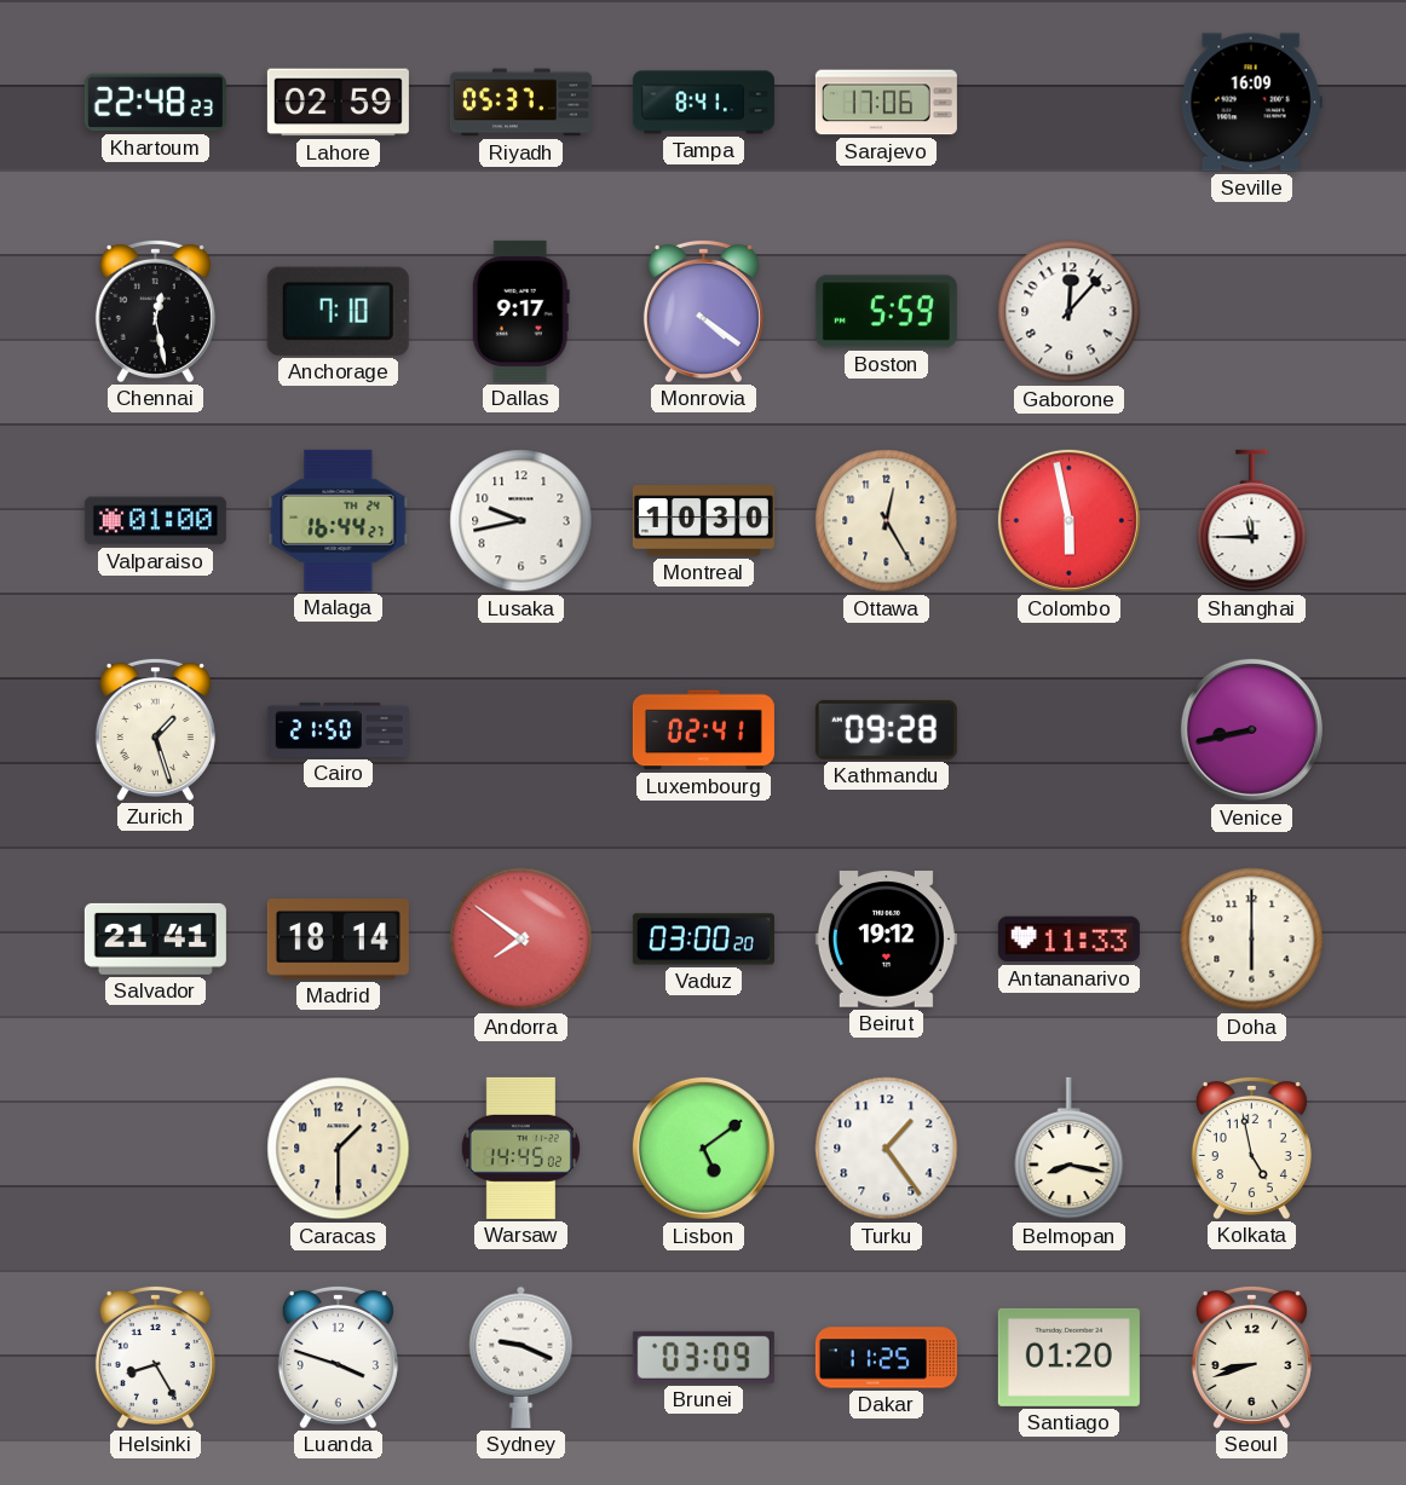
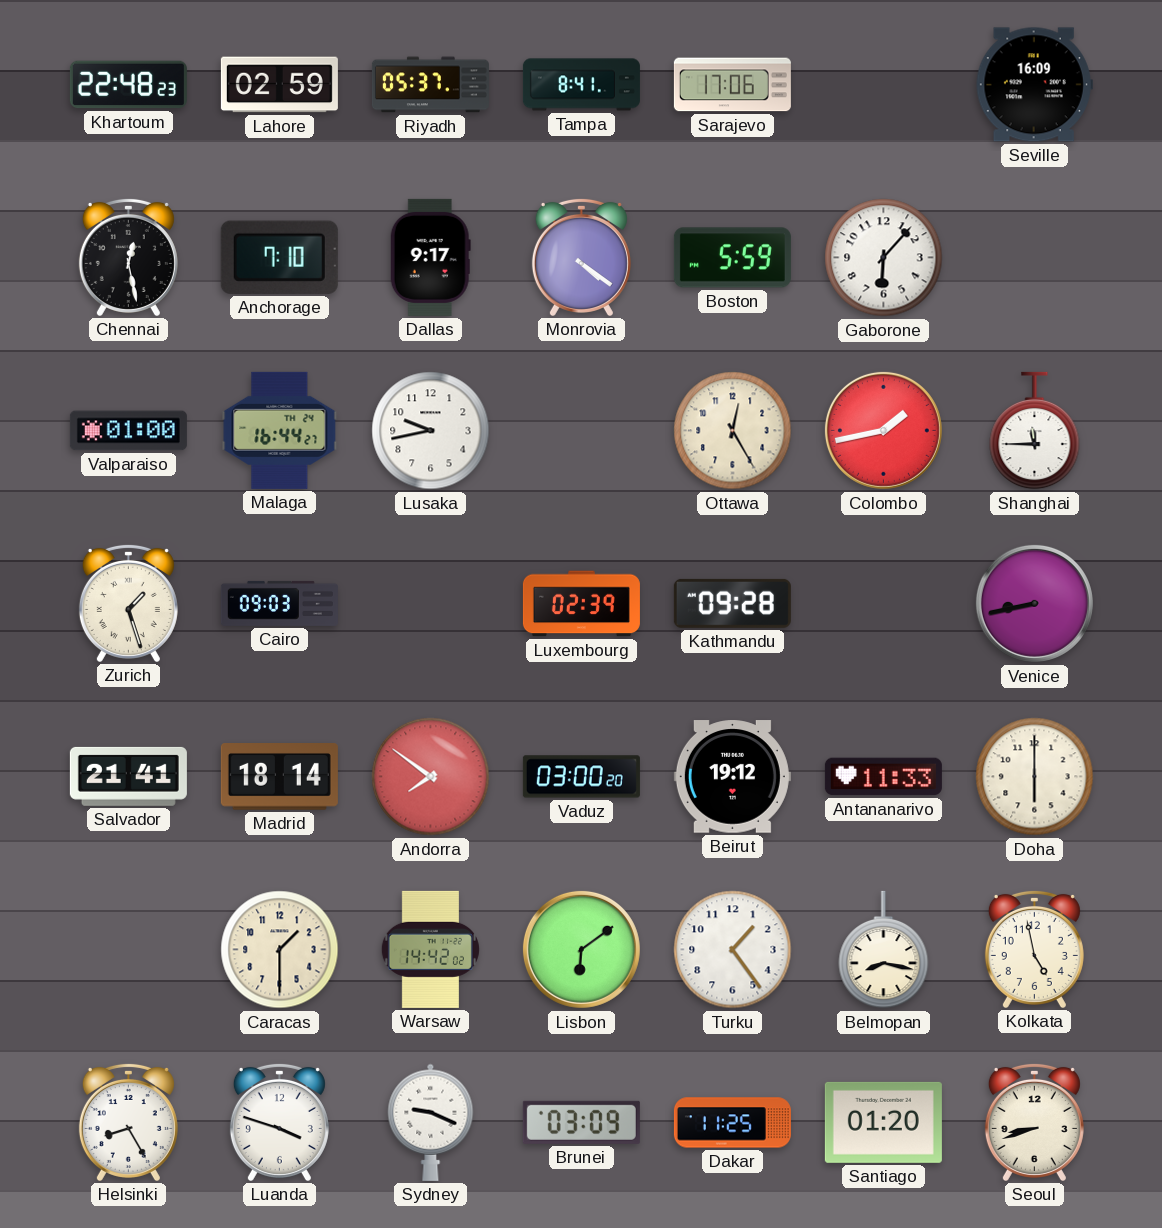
Gaborone: 12:07 -> 6:07 (884, 258)
Montreal: 10:30 -> none (703, 521)
Colombo: 5:58 -> 1:43 (883, 430)
Cairo: 21:50 -> 09:03 (279, 603)
Luxembourg: 02:41 -> 02:39 (581, 604)
Warsaw: 14:45 -> 14:42 (430, 949)
Lisbon: 5:09 -> 6:09 (581, 949)
